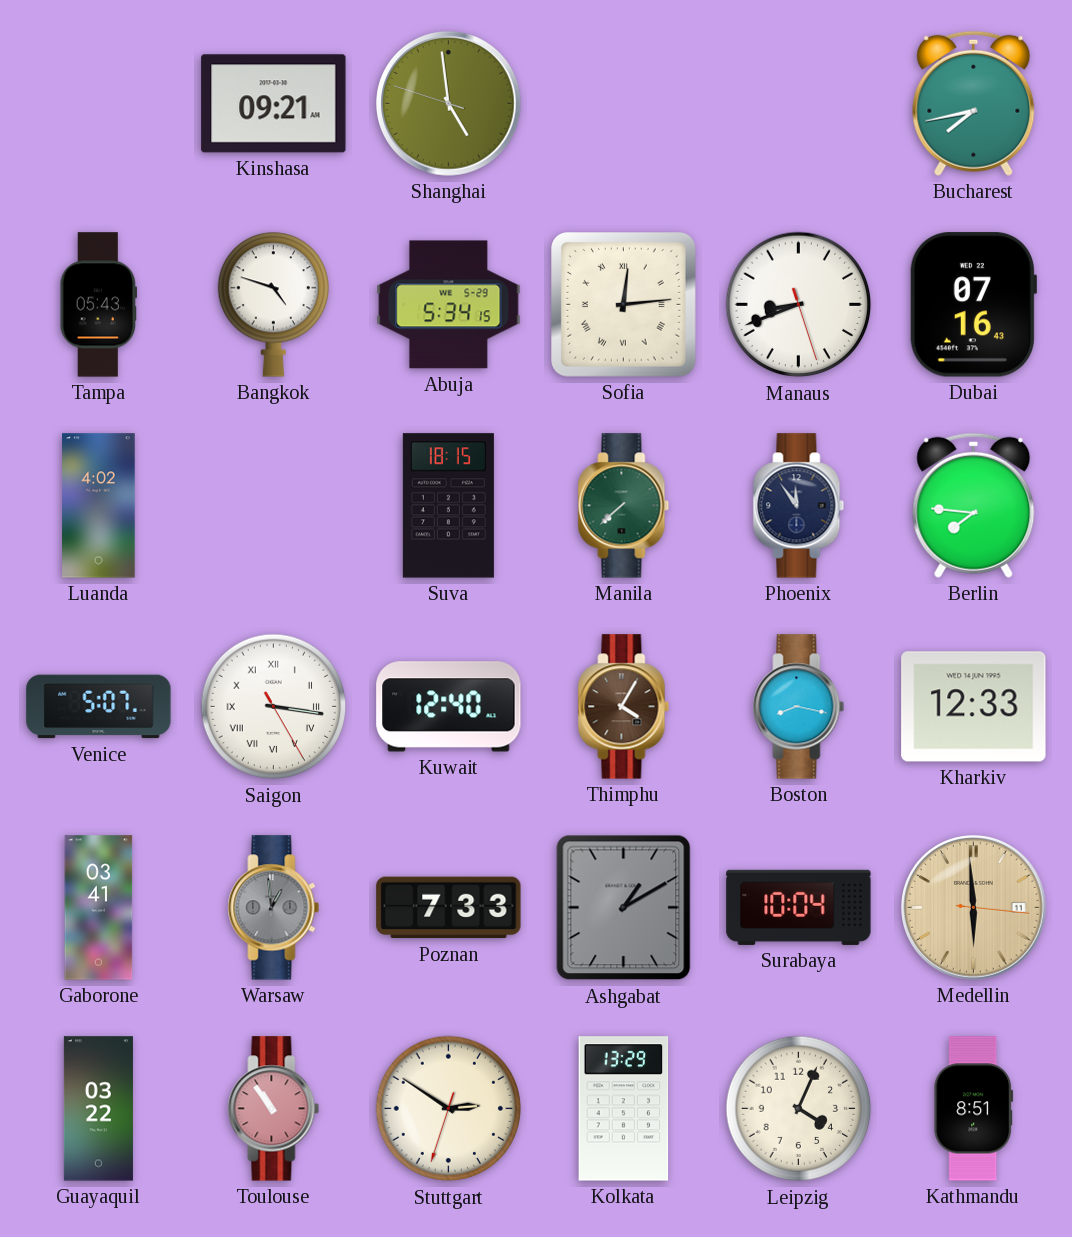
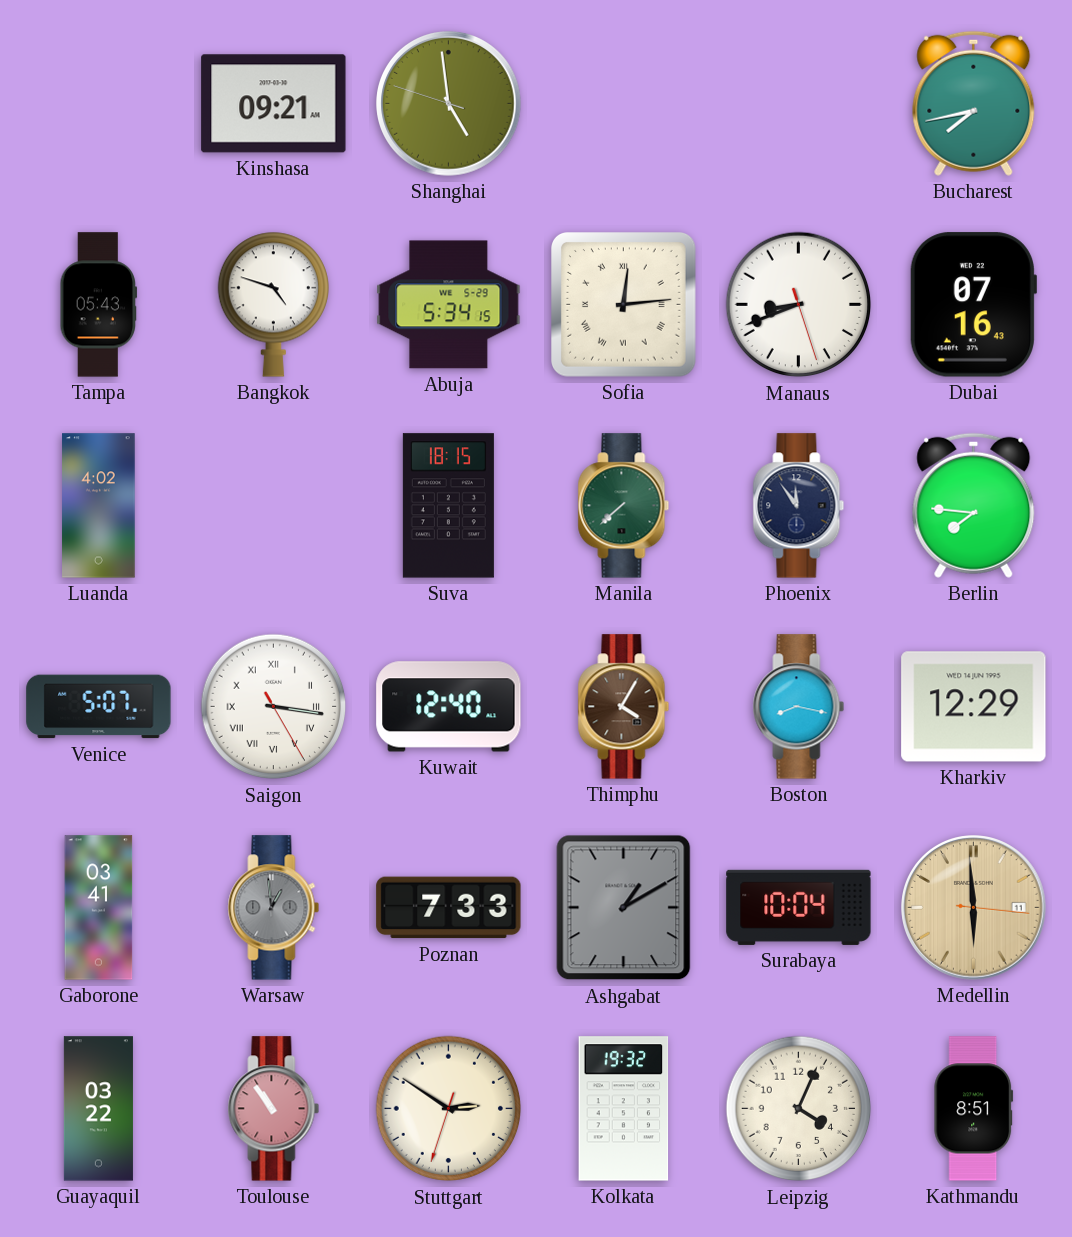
Kharkiv: 12:33 -> 12:29 (974, 707)
Kolkata: 13:29 -> 19:32 (624, 1109)
